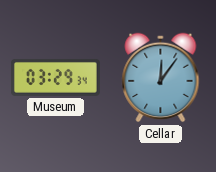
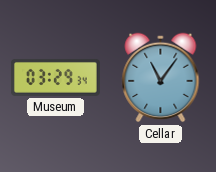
Cellar: 12:06 -> 11:06 (161, 78)
